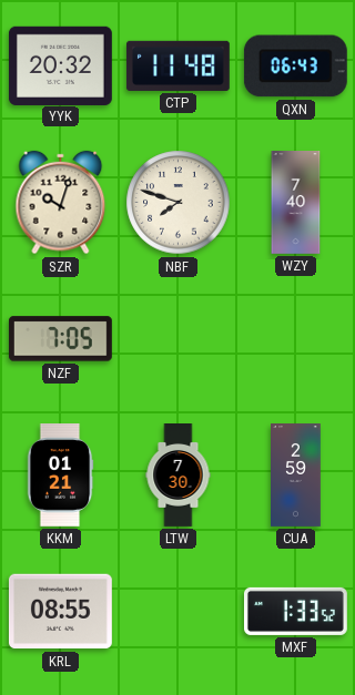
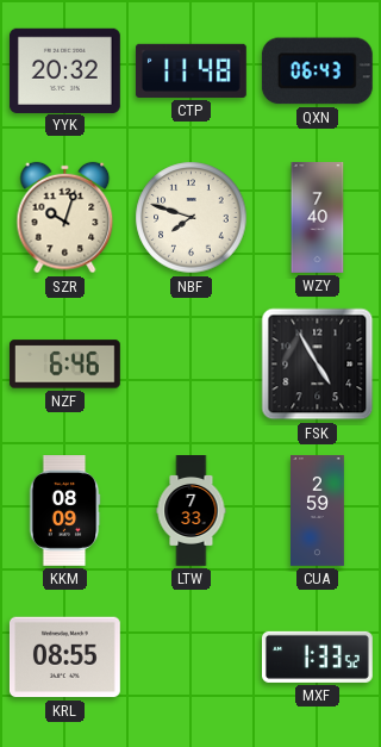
NZF: 7:05 -> 6:46 (64, 365)
FSK: none -> 4:55 (318, 365)
KKM: 01:21 -> 08:09 (64, 511)
LTW: 7:30 -> 7:33 (192, 511)
